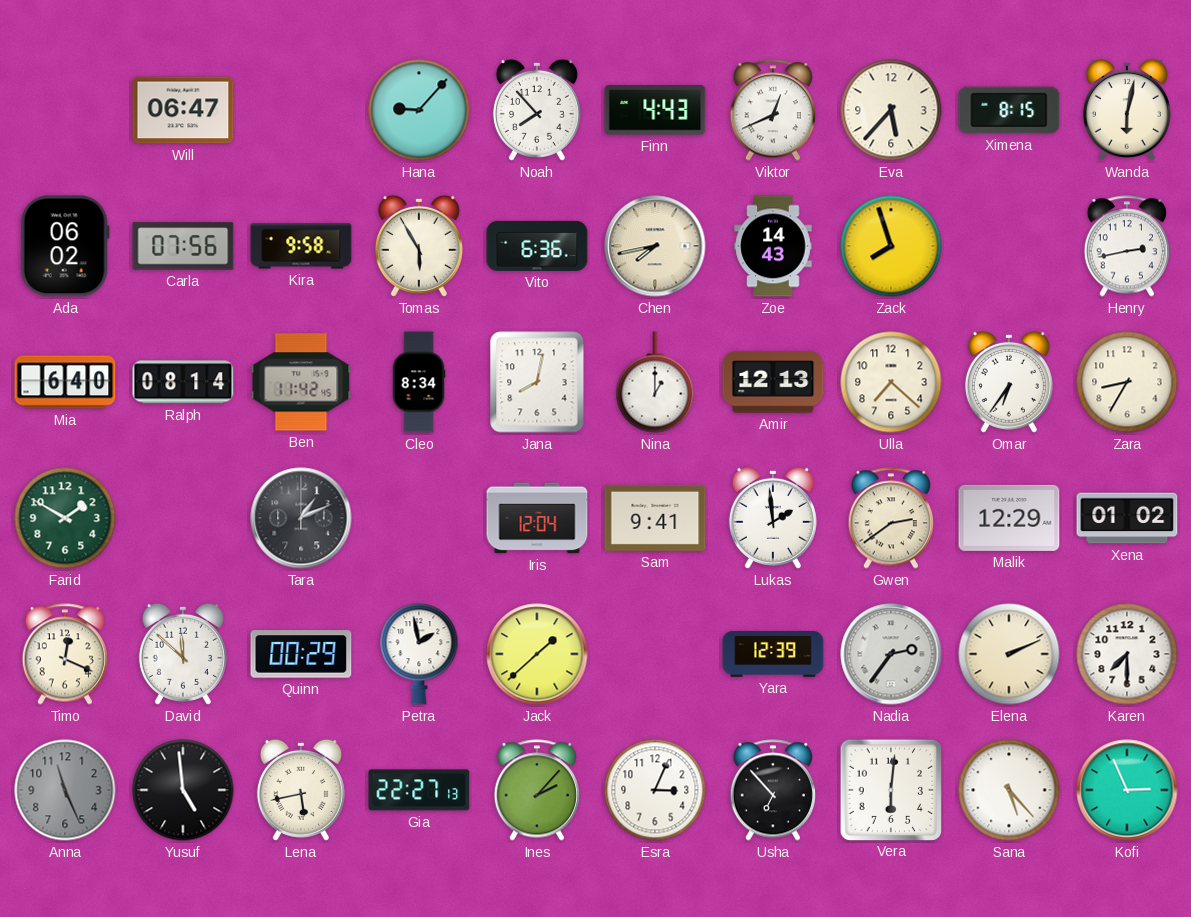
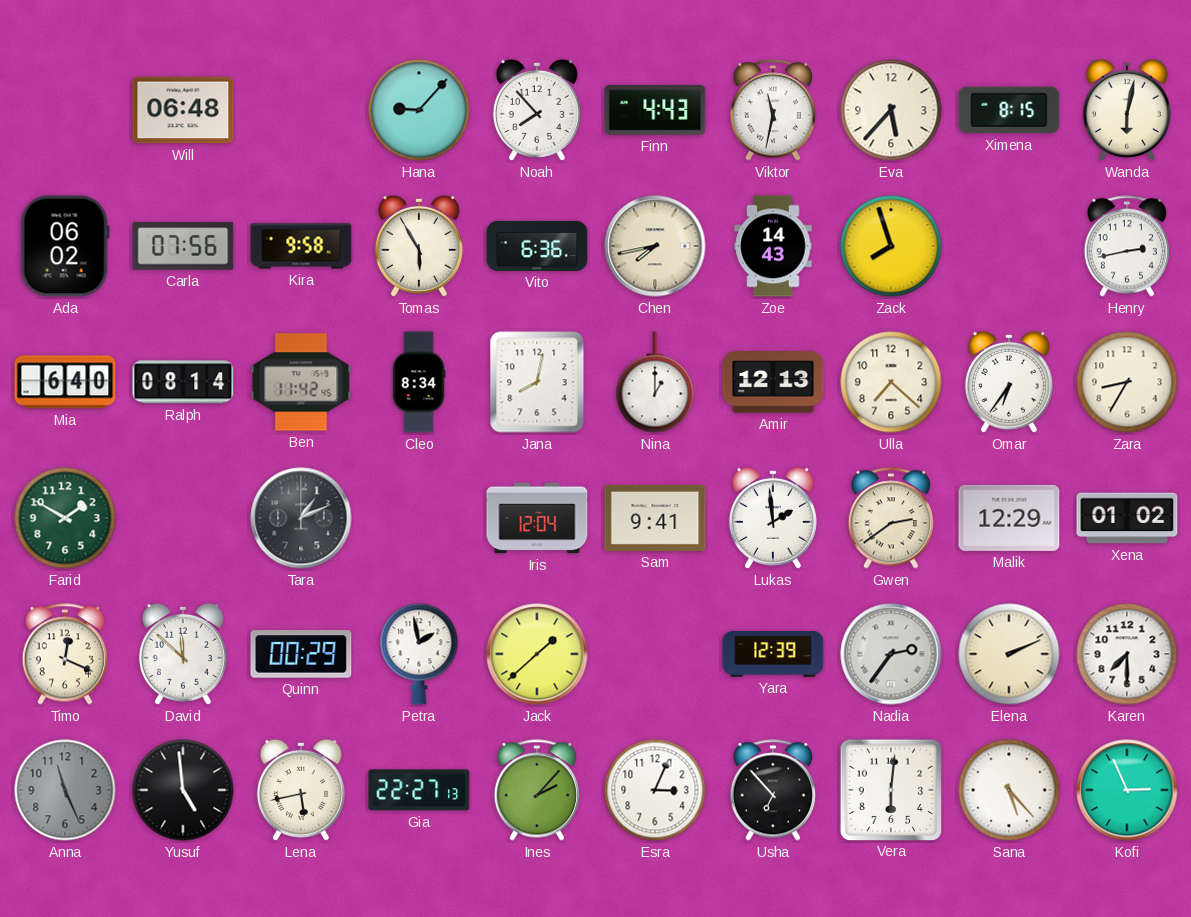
Will: 06:47 -> 06:48 (183, 110)
Viktor: 12:41 -> 11:32 (772, 110)
